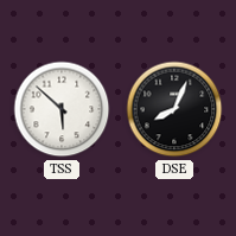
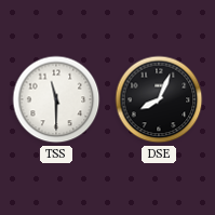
TSS: 5:52 -> 11:30 (56, 99)
